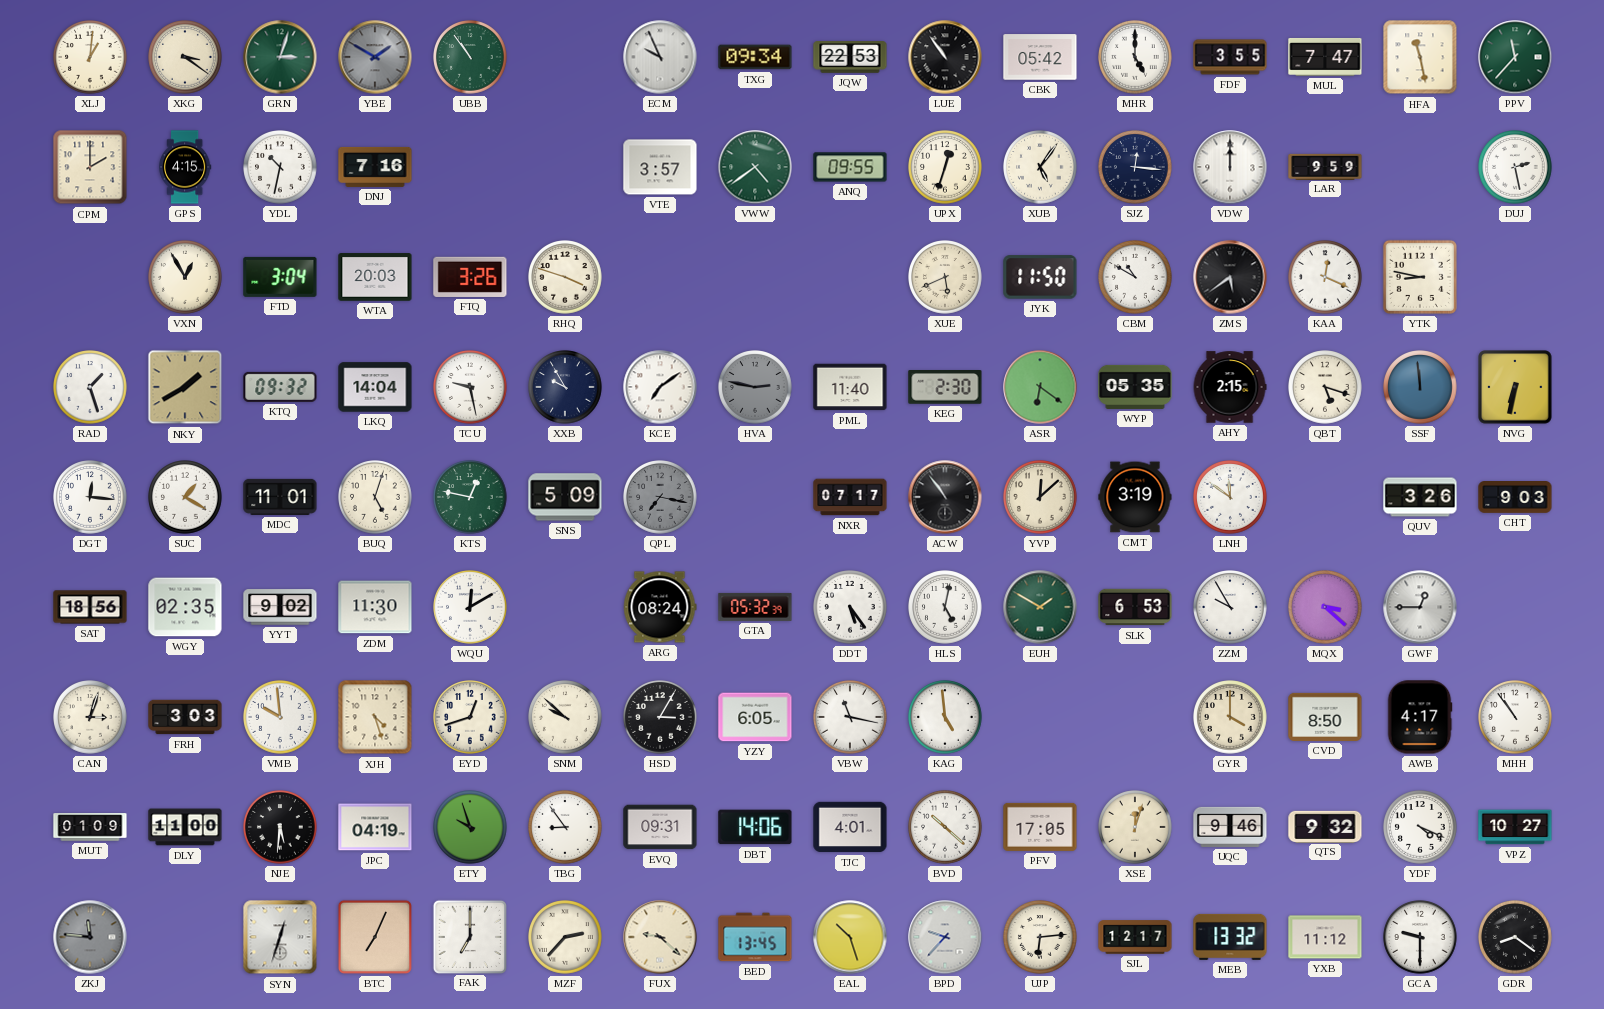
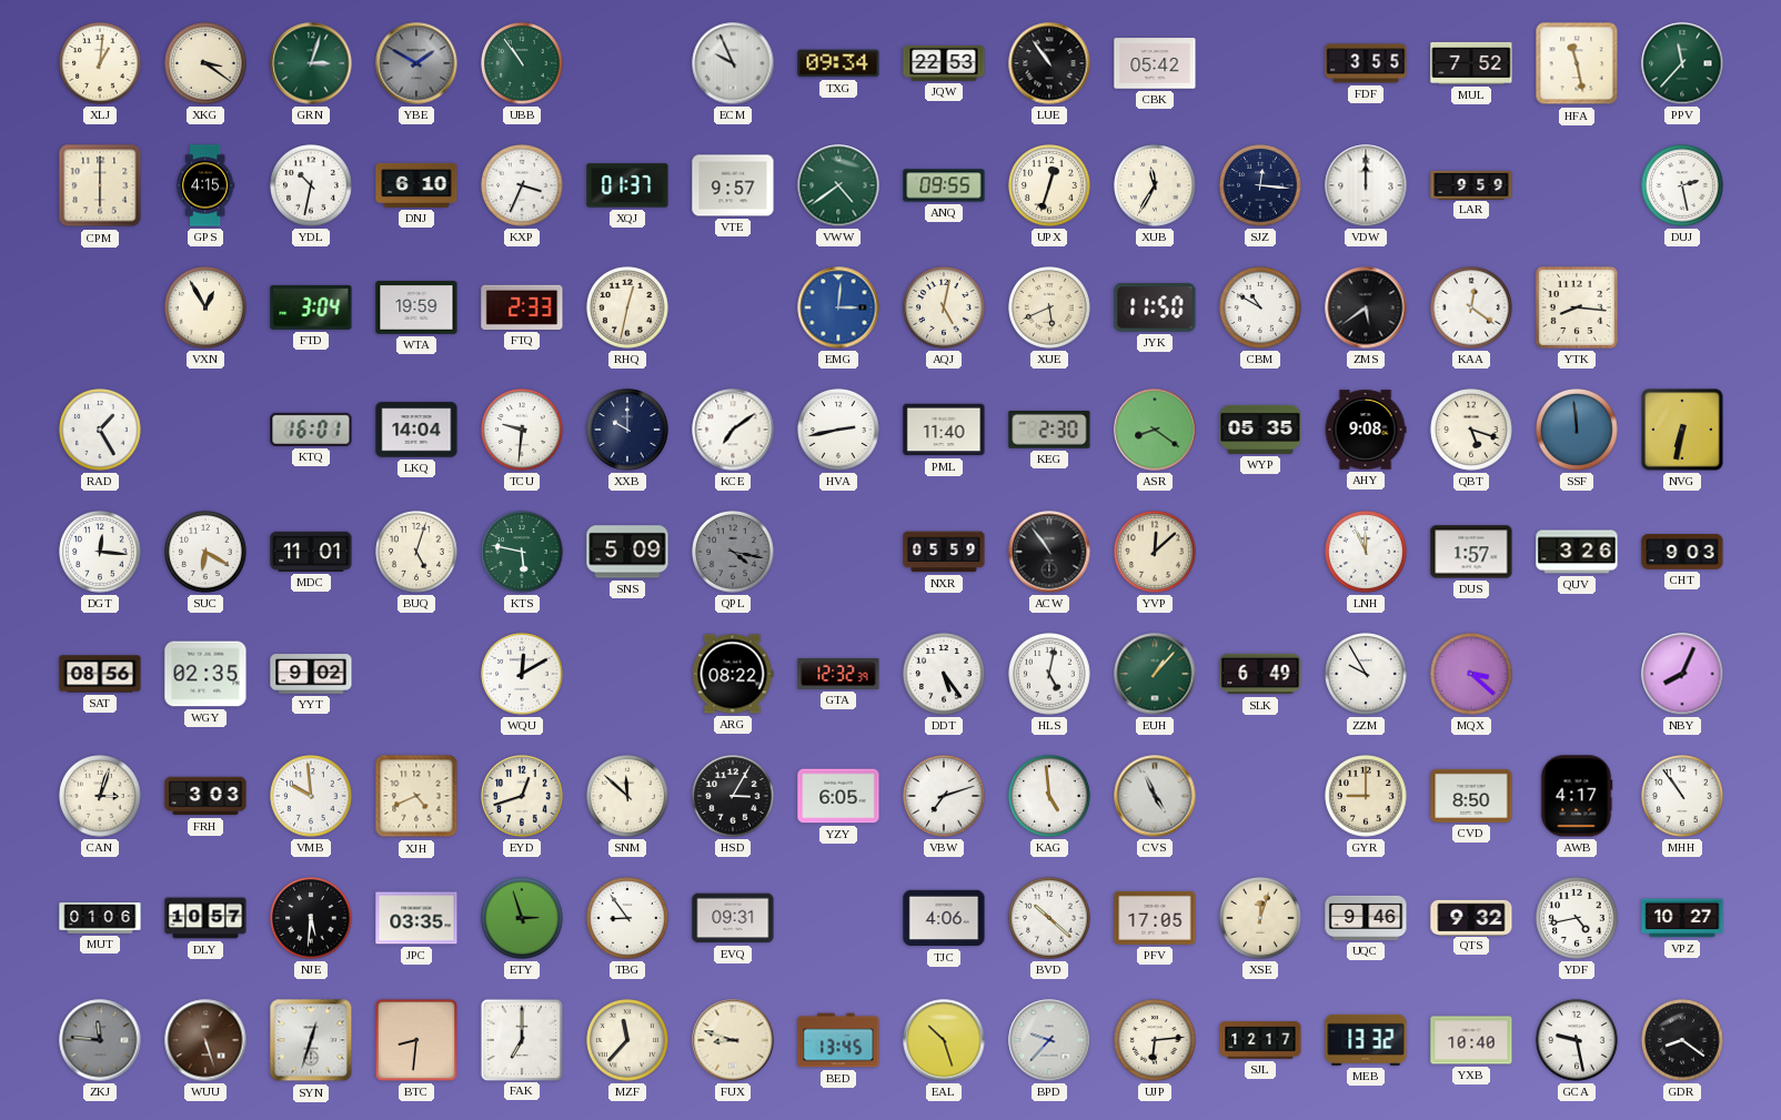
MHR: 5:00 -> none (1135, 57)
MUL: 7:47 -> 7:52 (1471, 63)
CPM: 2:00 -> 6:00 (100, 185)
DNJ: 7:16 -> 6:10 (416, 185)
KXP: none -> 3:34 (522, 185)
XQJ: none -> 01:37 (627, 185)
VTE: 3:57 -> 9:57 (733, 185)
XUB: 5:06 -> 11:35 (1155, 185)
WTA: 20:03 -> 19:59 (416, 307)
FTQ: 3:26 -> 2:33 (522, 307)
RHQ: 3:48 -> 12:32 (627, 307)
EMG: none -> 3:01 (838, 307)
AQJ: none -> 5:02 (944, 307)
KAA: 12:19 -> 12:21 (1471, 307)
YTK: 8:47 -> 8:16 (1577, 307)
RAD: 1:27 -> 1:25 (100, 430)
NKY: 1:40 -> none (185, 387)
KTQ: 09:32 -> 16:01 (311, 430)
TCU: 9:28 -> 9:31 (522, 430)
XXB: 9:55 -> 10:00 (627, 430)
HVA: 2:47 -> 2:43 (838, 430)
HVA dial: grey -> white (838, 430)
ASR: 6:21 -> 8:21 (1155, 430)
AHY: 2:15 -> 9:08 (1366, 430)
SUC: 1:20 -> 6:20 (205, 552)
KTS: 12:47 -> 5:47 (522, 552)
QPL: 7:17 -> 4:17 (733, 552)
NXR: 07:17 -> 05:59 (944, 552)
CMT: 3:19 -> none (1135, 497)
LNH: 11:51 -> 11:56 (1366, 552)
DUS: none -> 1:57 (1471, 552)
SAT: 18:56 -> 08:56 (100, 674)
ZDM: 11:30 -> none (375, 607)
ARG: 08:24 -> 08:22 (733, 674)
GTA: 05:32 -> 12:32 (838, 674)
EUH: 1:50 -> 1:07 (1155, 674)
SLK: 6:53 -> 6:49 (1260, 674)
GWF: 12:45 -> none (1420, 607)
NBY: none -> 8:04 (1682, 674)
XJH: 4:27 -> 4:41 (416, 796)
SNM: 9:52 -> 11:52 (627, 796)
VBW: 11:17 -> 7:12 (944, 796)
CVS: none -> 4:56 (1155, 796)
GYR: 4:00 -> 9:00 (1366, 796)
MUT: 01:09 -> 01:06 (100, 918)
DLY: 11:00 -> 10:57 (205, 918)
JPC: 04:19 -> 03:35 (416, 918)
ETY: 9:57 -> 2:57 (522, 918)
DBT: 14:06 -> none (755, 827)
TJC: 4:01 -> 4:06 (944, 918)
YDF: 4:19 -> 4:43 (1577, 918)
WUU: none -> 5:27 (205, 1040)
BTC: 7:04 -> 8:31 (416, 1040)
MZF: 2:37 -> 11:37 (627, 1040)
FUX: 9:22 -> 8:48 (733, 1040)
YXB: 11:12 -> 10:40 (1471, 1040)
GCA: 9:30 -> 9:28 (1577, 1040)
